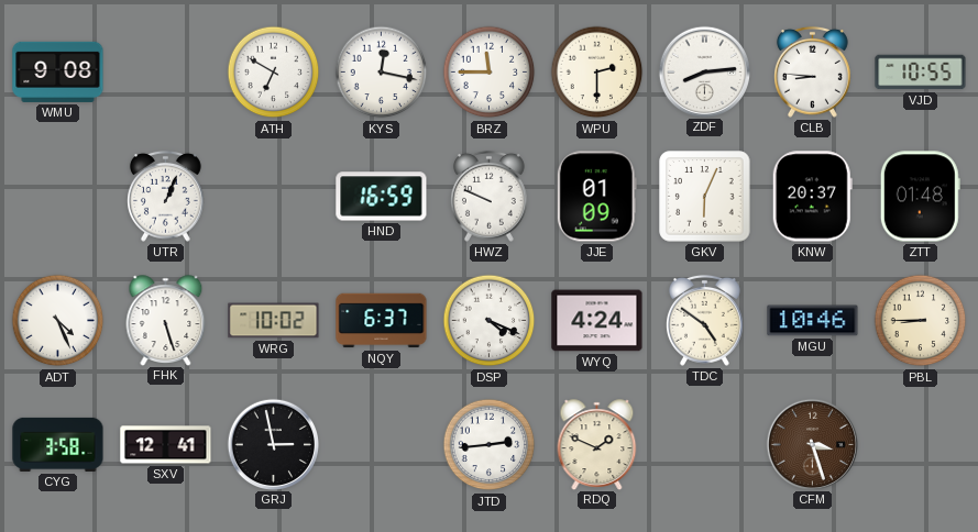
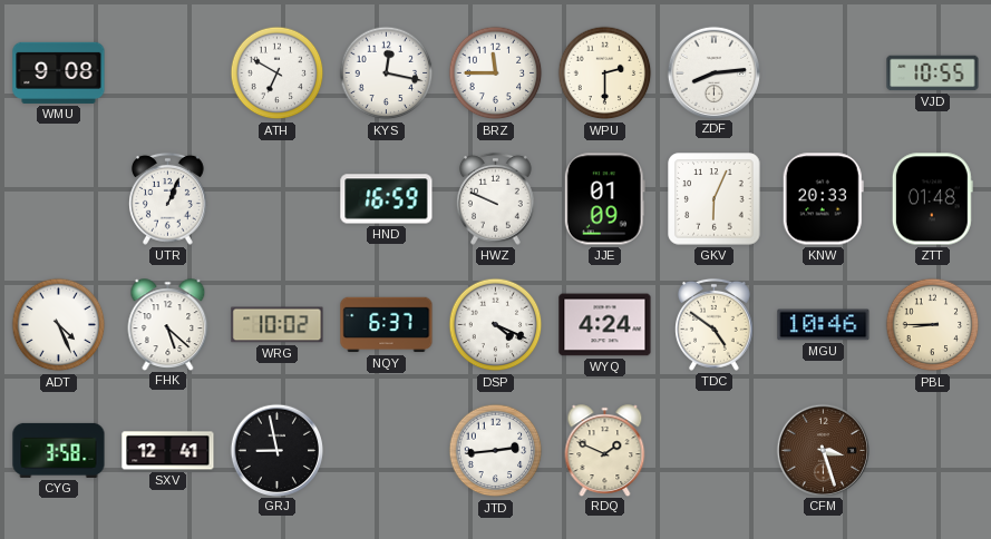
CLB: 8:46 -> none (813, 71)
KNW: 20:37 -> 20:33 (823, 199)
FHK: 5:27 -> 5:22 (168, 324)
GRJ: 2:58 -> 8:58 (276, 450)
